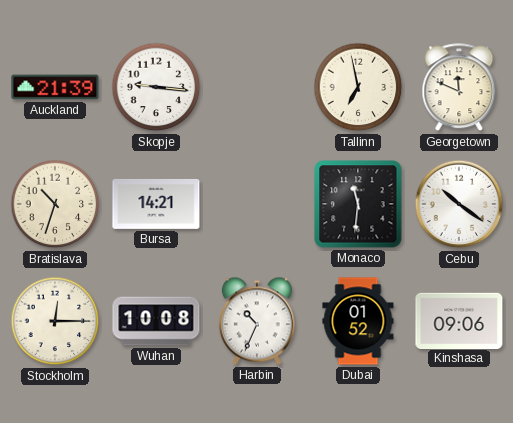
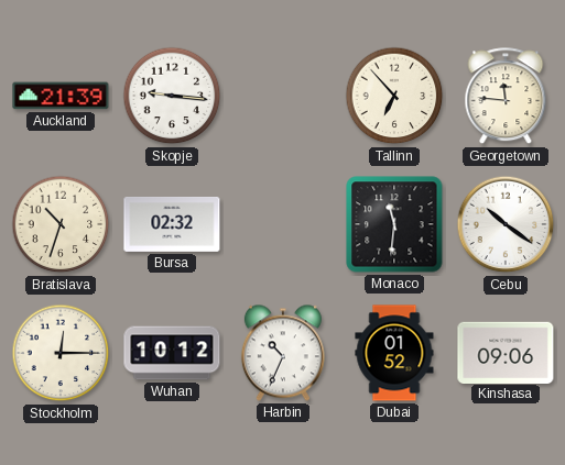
Tallinn: 6:58 -> 6:53 (394, 96)
Georgetown: 11:49 -> 11:46 (506, 97)
Bursa: 14:21 -> 02:32 (172, 224)
Wuhan: 10:08 -> 10:12 (172, 353)
